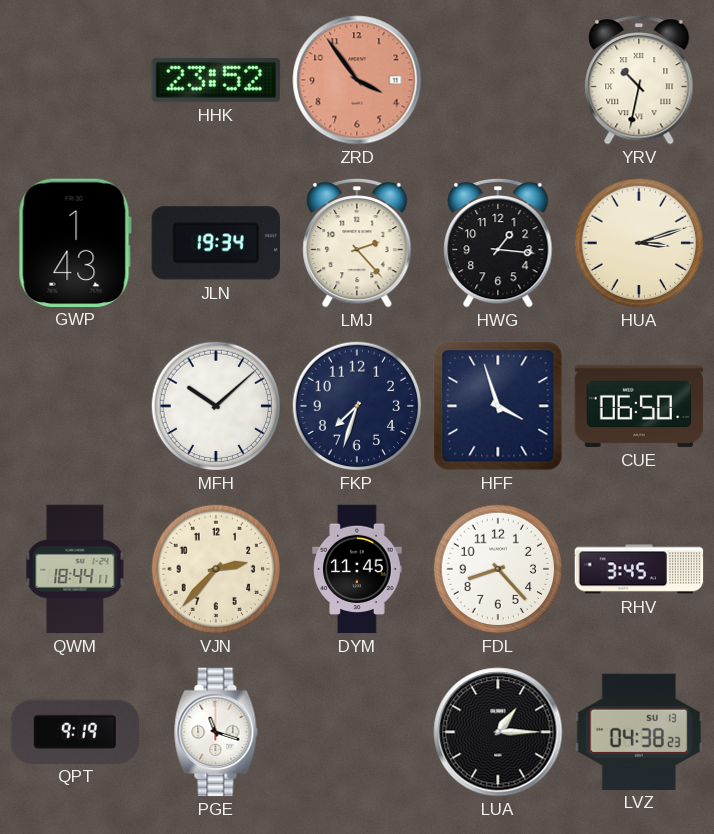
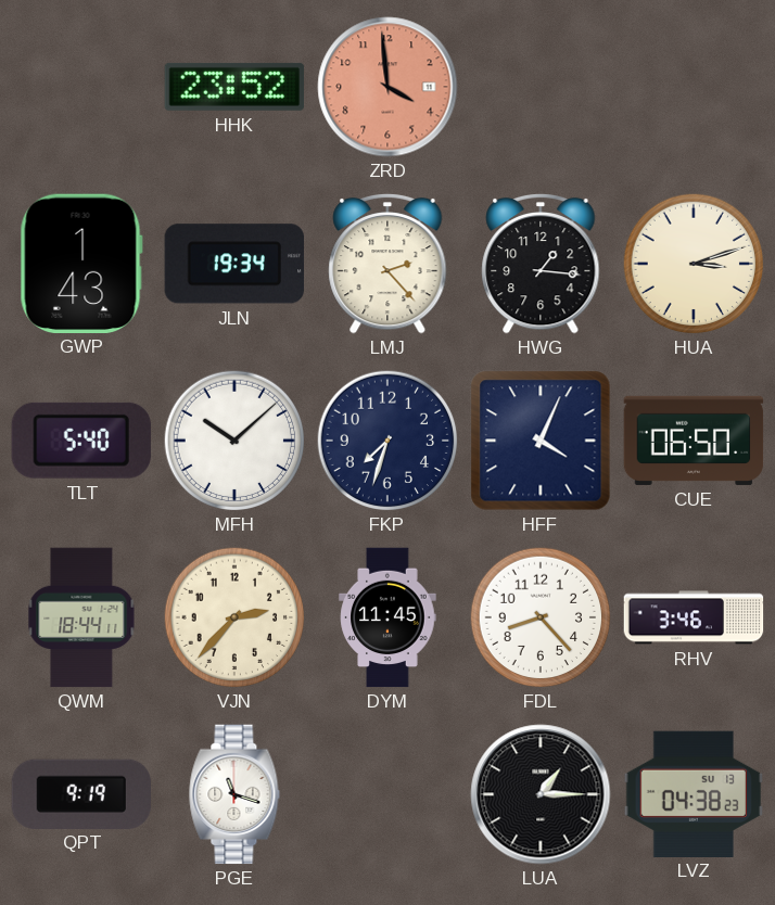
ZRD: 3:54 -> 3:59 (387, 87)
YRV: 10:32 -> none (639, 80)
TLT: none -> 5:40 (81, 441)
HFF: 3:57 -> 4:04 (541, 441)
RHV: 3:45 -> 3:46 (694, 617)
